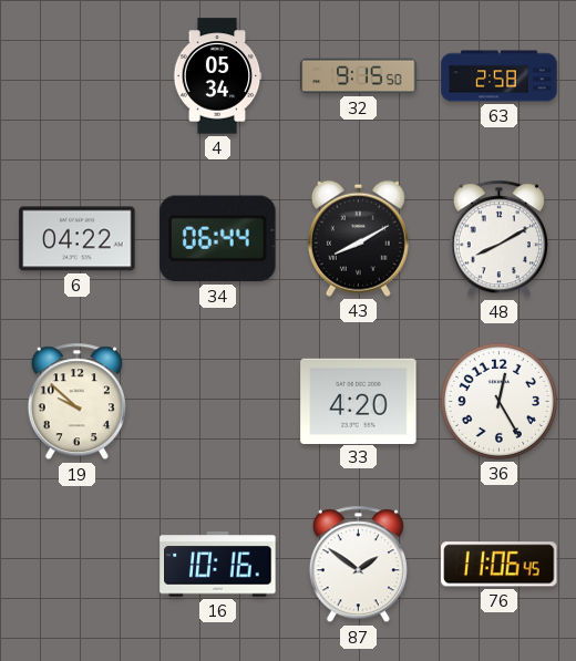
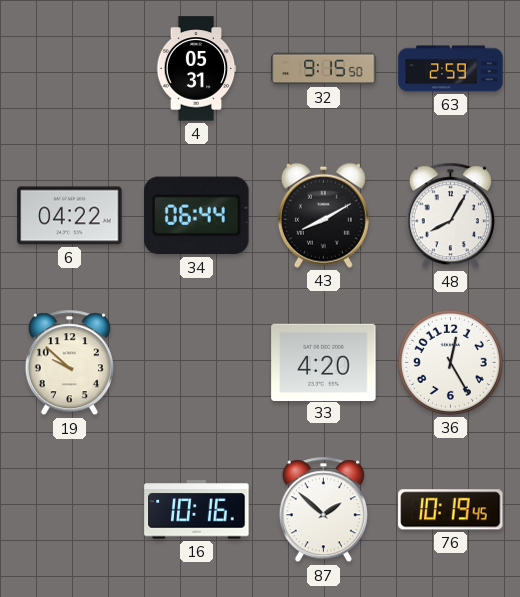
4: 05:34 -> 05:31 (196, 69)
63: 2:58 -> 2:59 (451, 69)
48: 8:10 -> 8:05 (450, 216)
87: 1:51 -> 1:52 (323, 510)
76: 11:06 -> 10:19 (451, 510)
